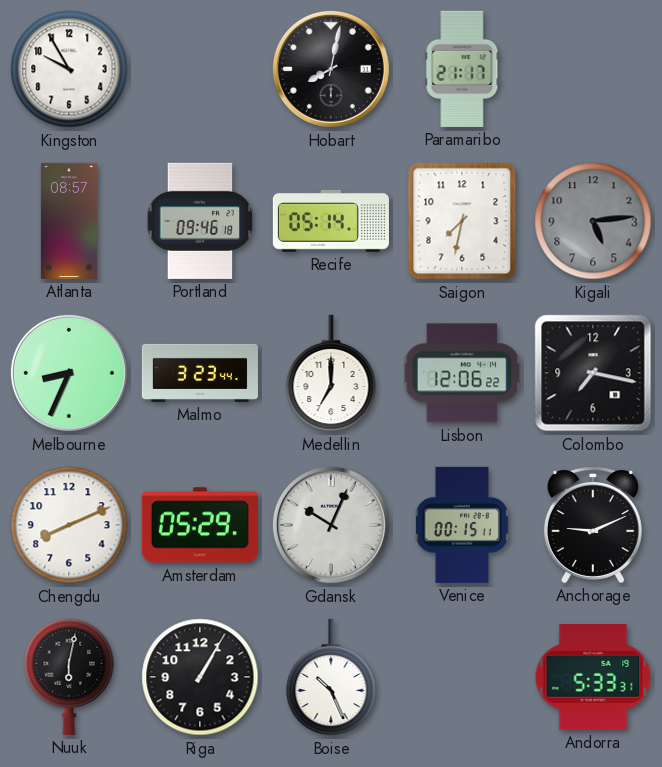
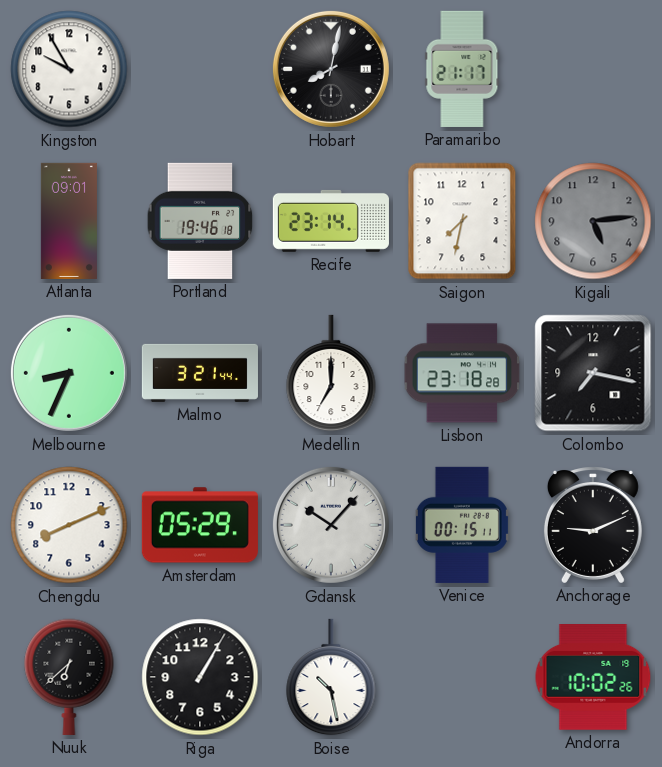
Atlanta: 08:57 -> 09:01 (69, 221)
Portland: 09:46 -> 19:46 (200, 221)
Recife: 05:14 -> 23:14 (331, 221)
Malmo: 3:23 -> 3:21 (200, 373)
Lisbon: 12:06 -> 23:18 (462, 373)
Gdansk: 10:04 -> 10:07 (331, 525)
Nuuk: 6:02 -> 6:38 (69, 677)
Boise: 10:26 -> 10:28 (331, 677)
Andorra: 5:33 -> 10:02 (593, 678)
